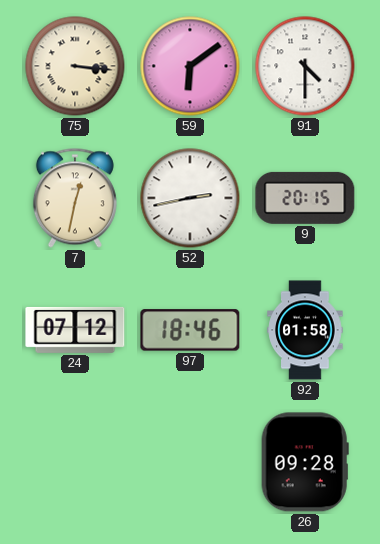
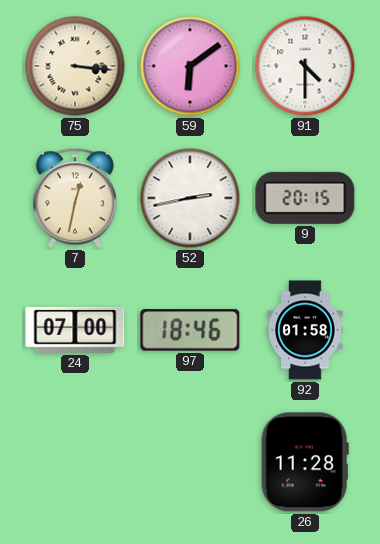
24: 07:12 -> 07:00 (75, 330)
26: 09:28 -> 11:28 (305, 462)
